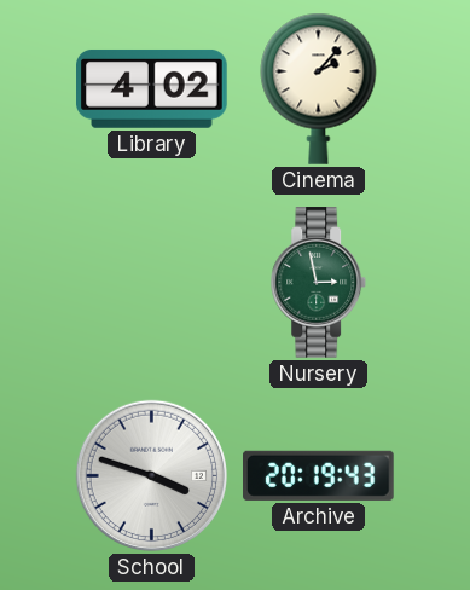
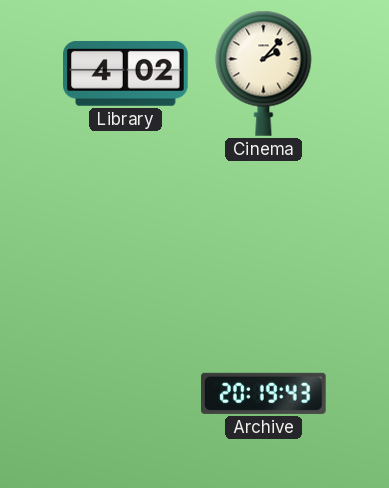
Nursery: 2:58 -> none (319, 283)
School: 3:48 -> none (151, 475)
